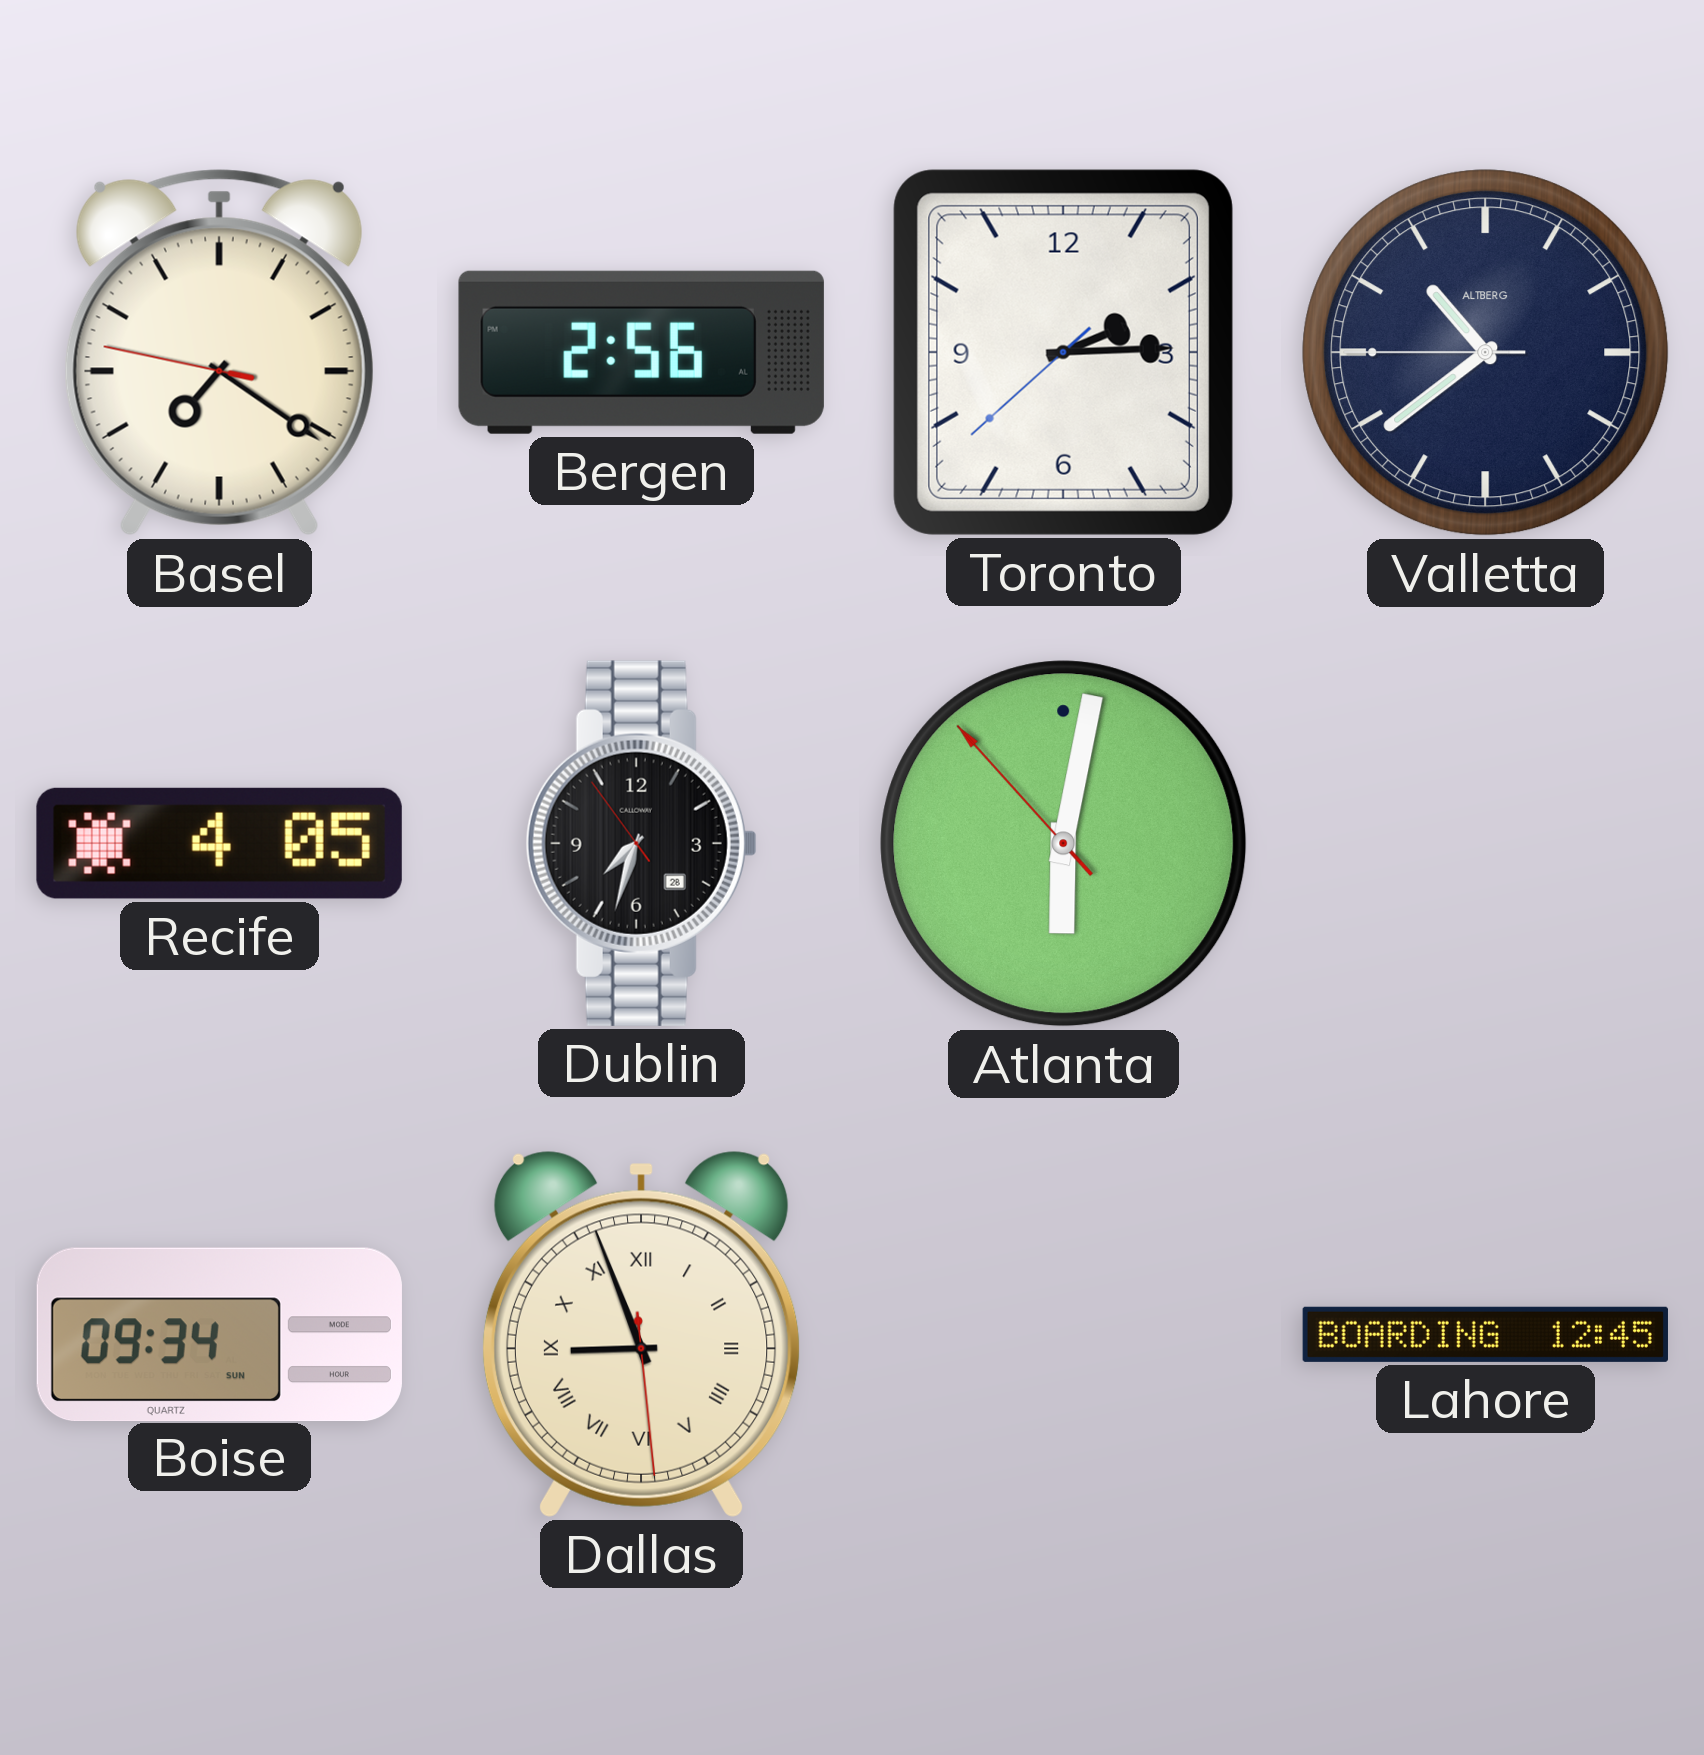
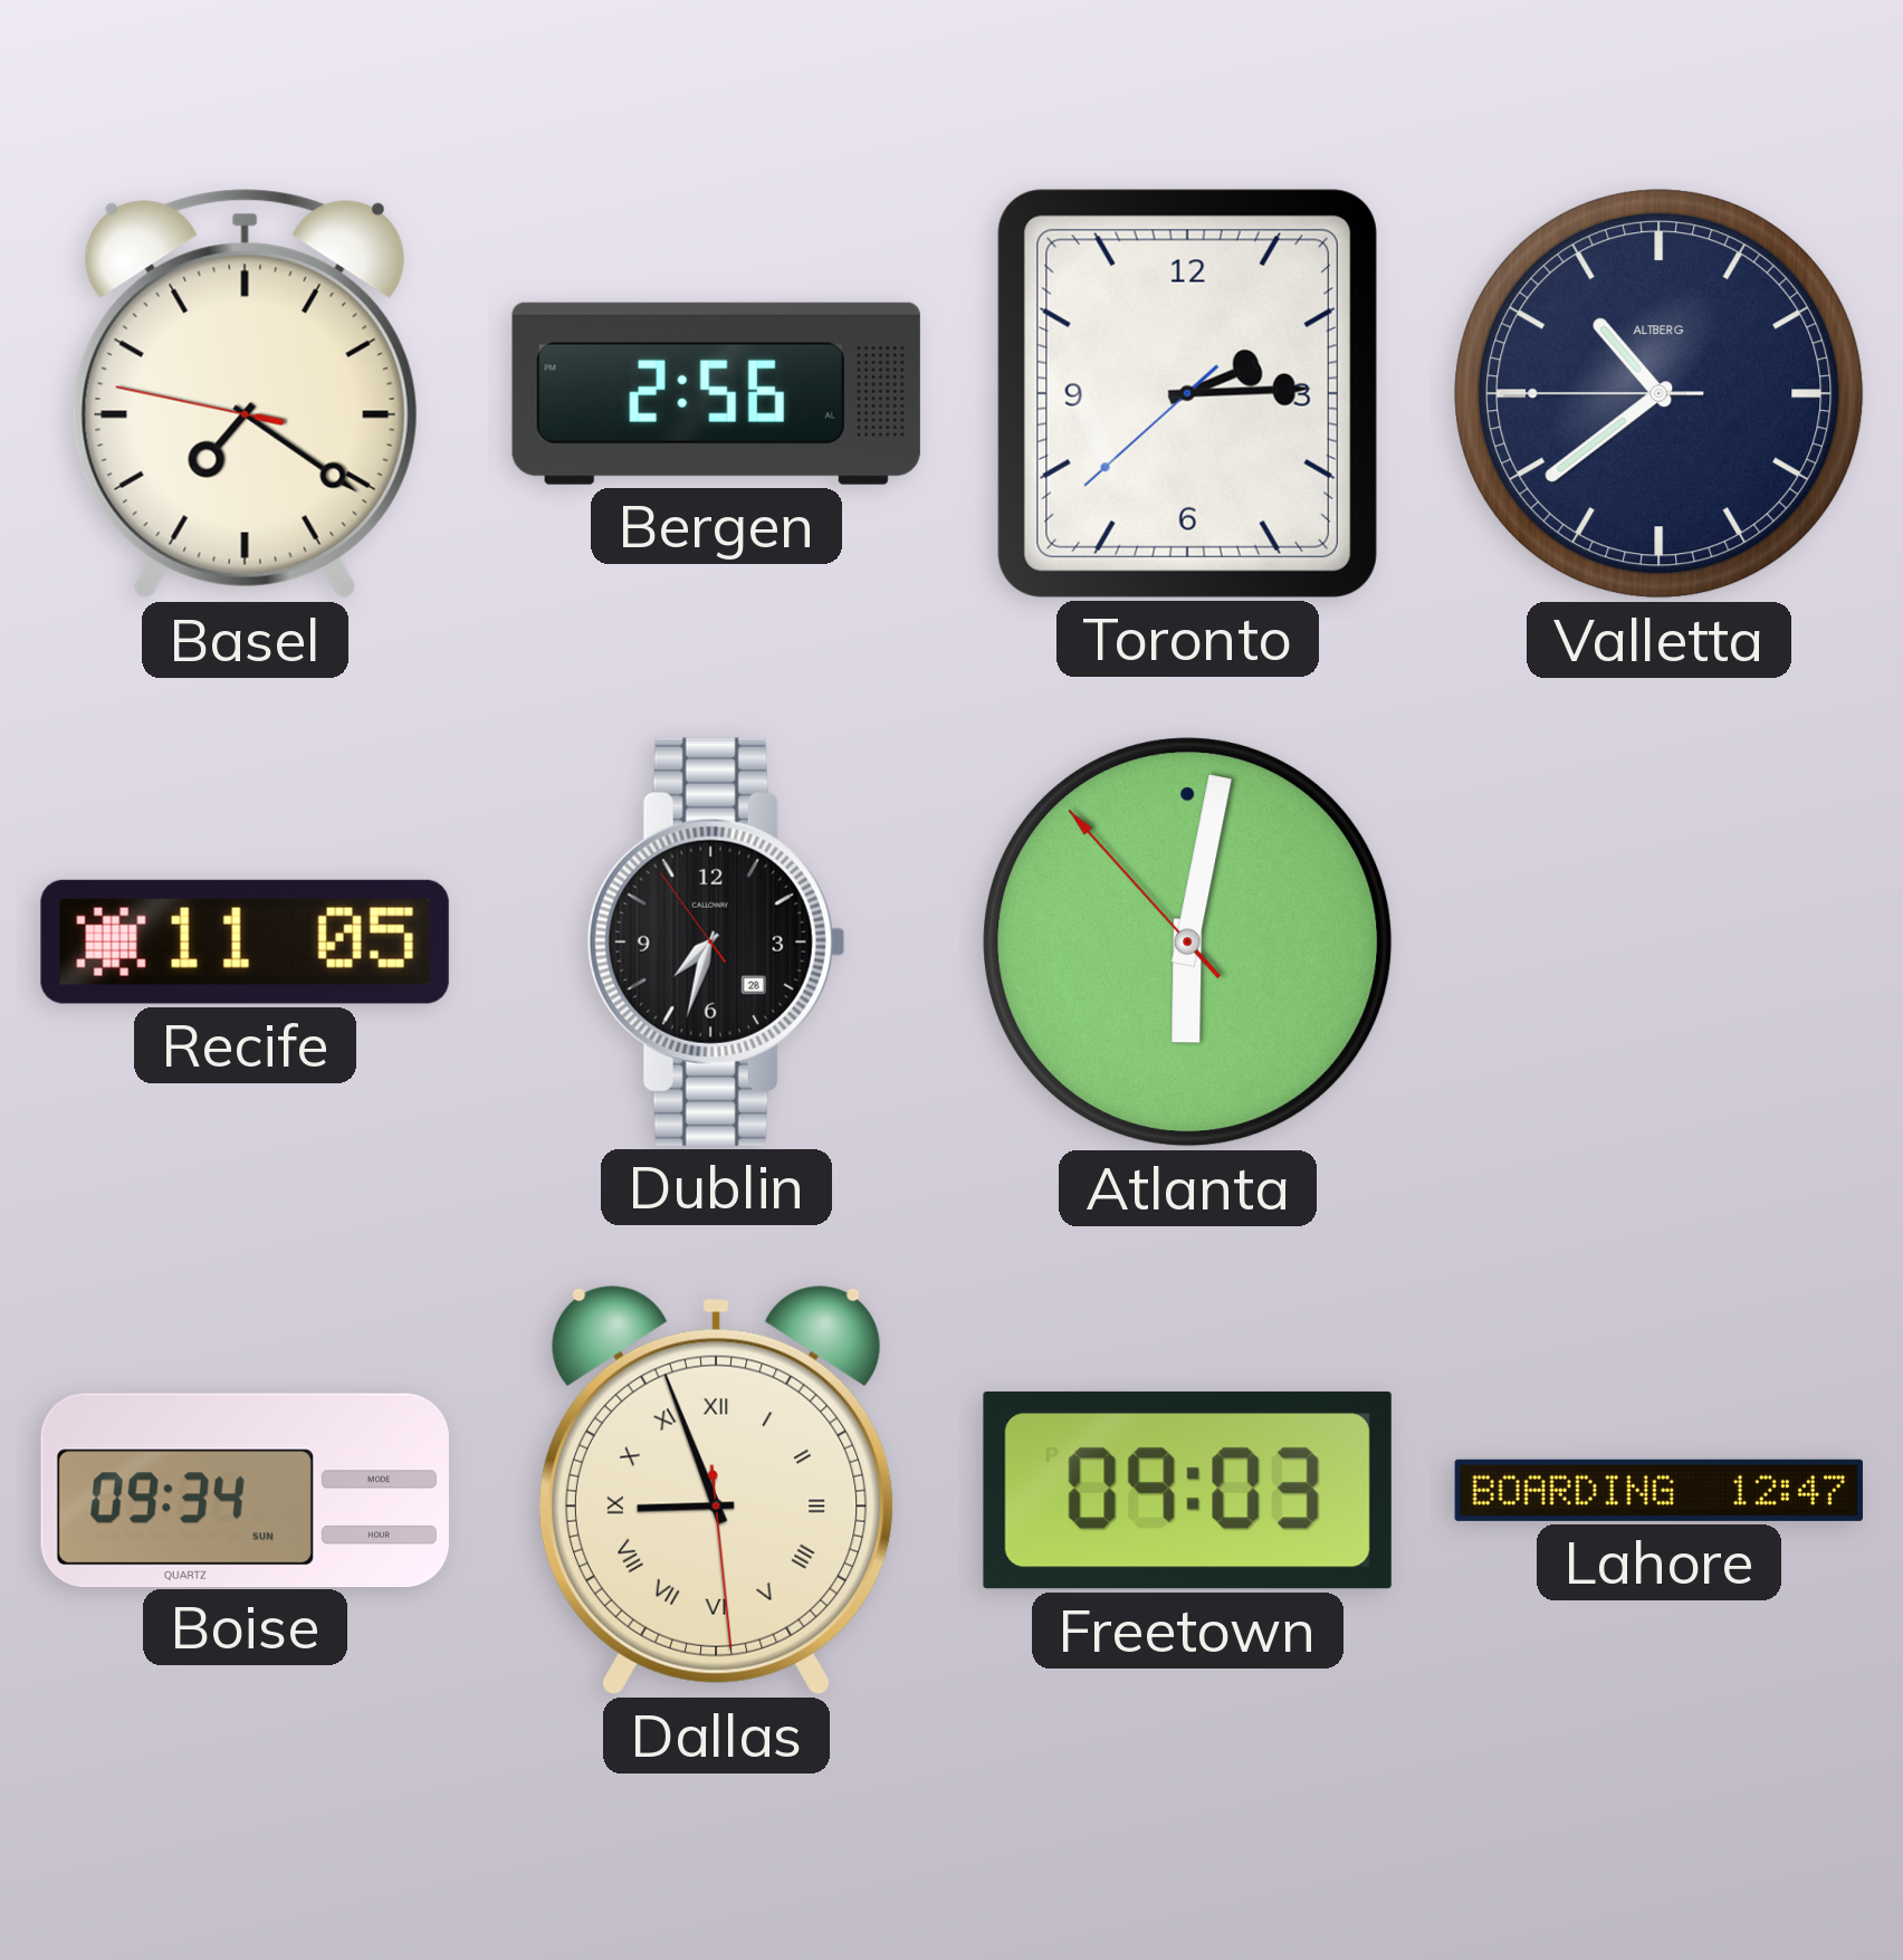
Recife: 4:05 -> 11:05 (245, 941)
Freetown: none -> 09:03 (1187, 1490)
Lahore: 12:45 -> 12:47 (1658, 1490)
